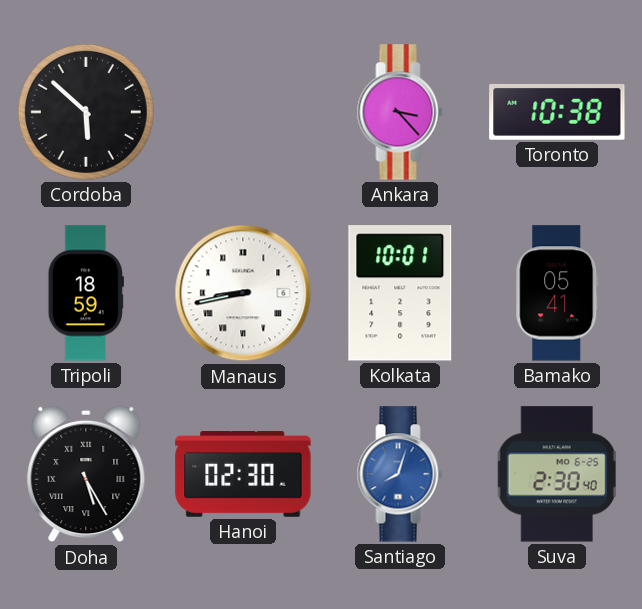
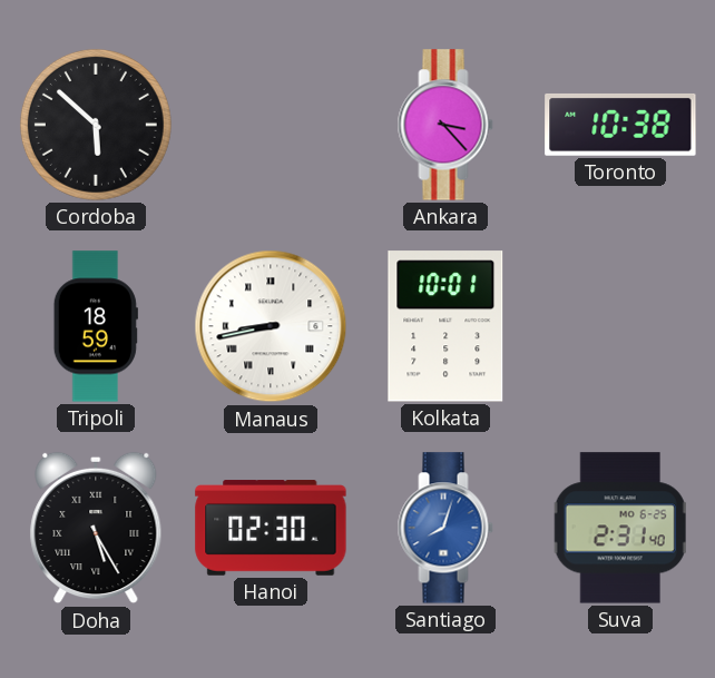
Bamako: 05:41 -> none (557, 293)
Suva: 2:30 -> 2:31 (620, 528)
